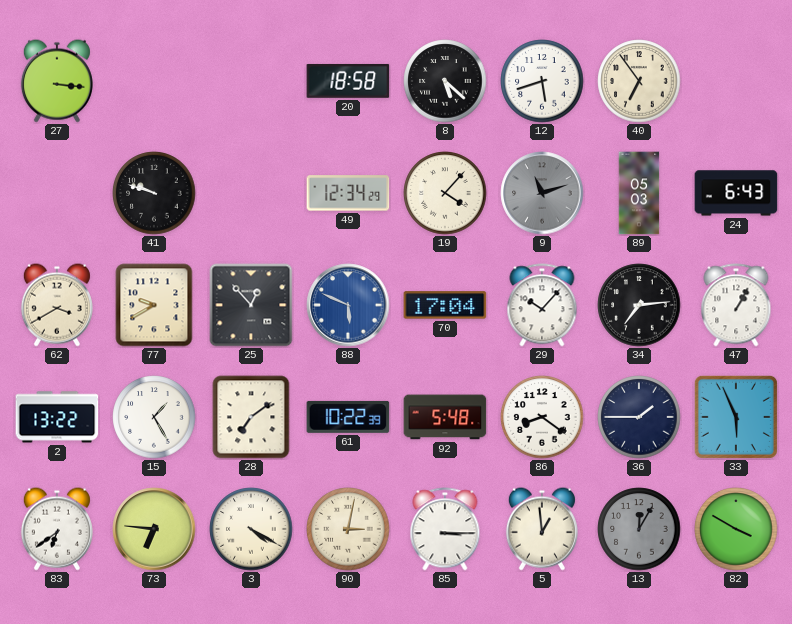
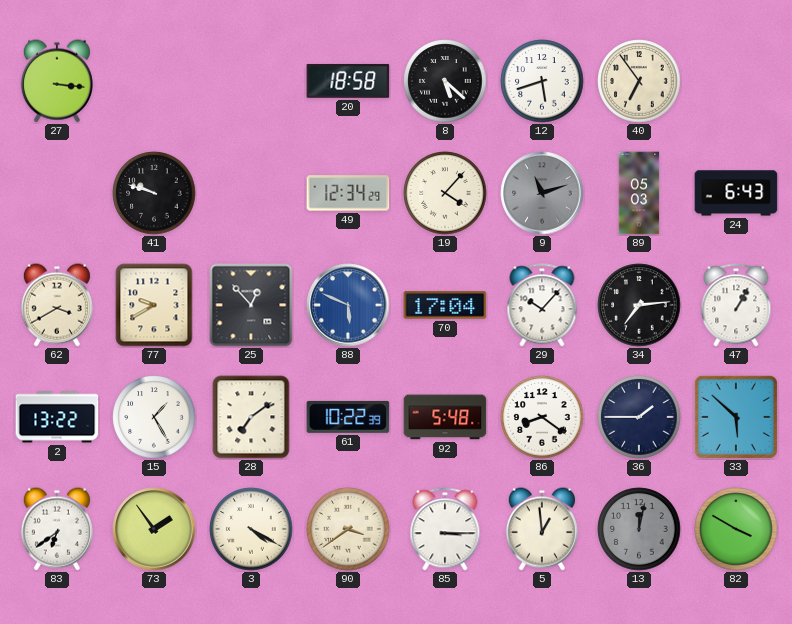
33: 5:56 -> 5:52 (736, 417)
73: 6:46 -> 1:54 (154, 529)
90: 3:02 -> 3:39 (348, 529)
13: 12:05 -> 12:02 (639, 529)
